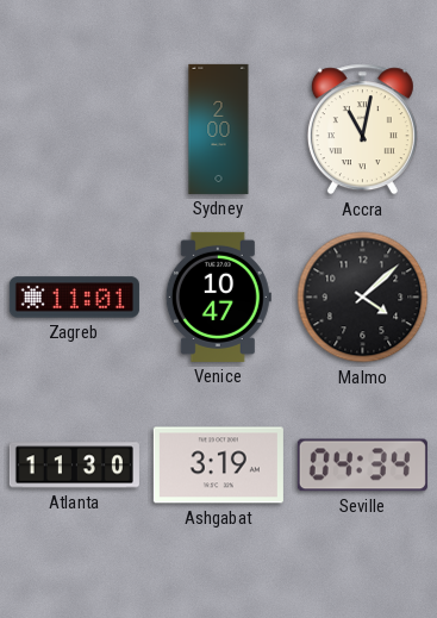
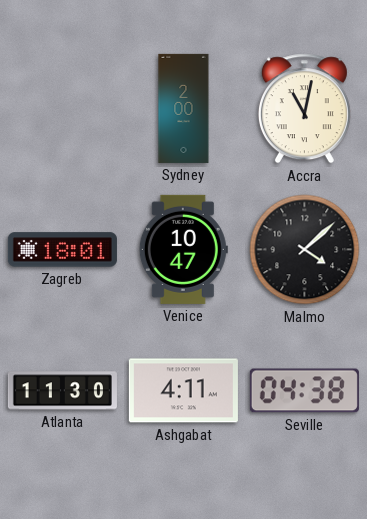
Zagreb: 11:01 -> 18:01 (62, 250)
Ashgabat: 3:19 -> 4:11 (183, 391)
Seville: 04:34 -> 04:38 (304, 391)
